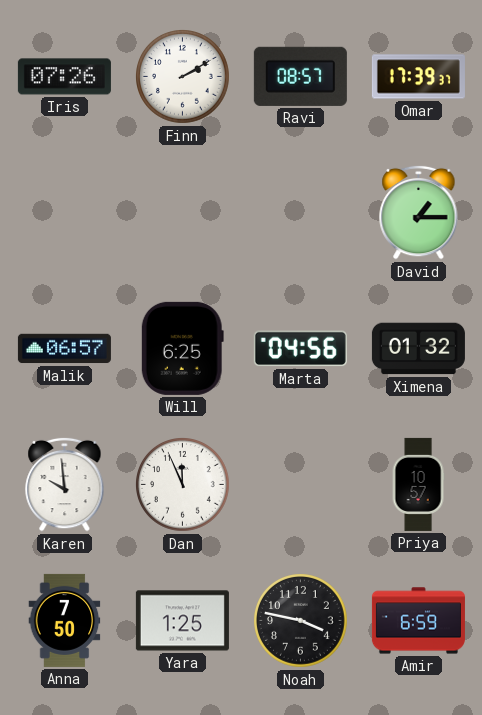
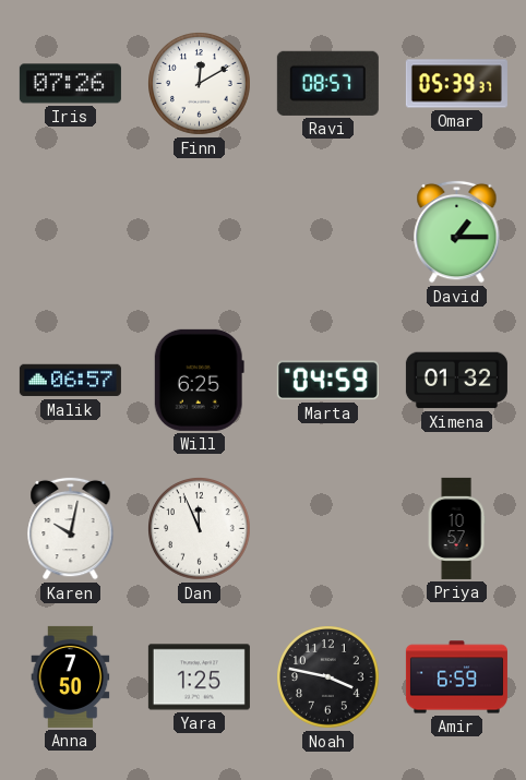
Finn: 2:10 -> 12:10 (200, 84)
Omar: 17:39 -> 05:39 (456, 84)
Marta: 04:56 -> 04:59 (327, 381)
Karen: 9:59 -> 10:02 (71, 528)
